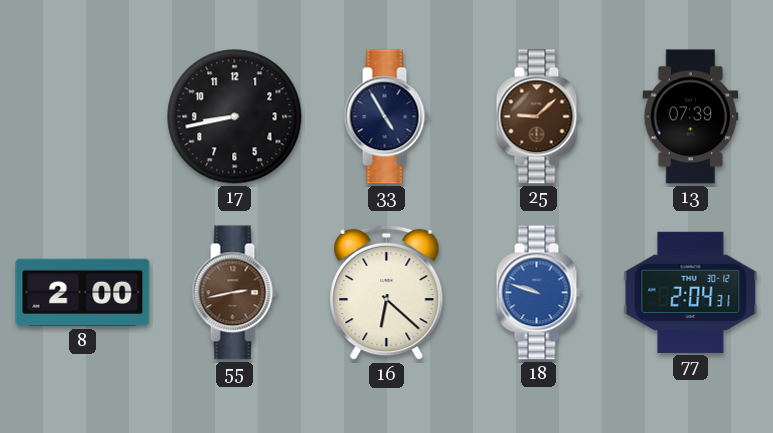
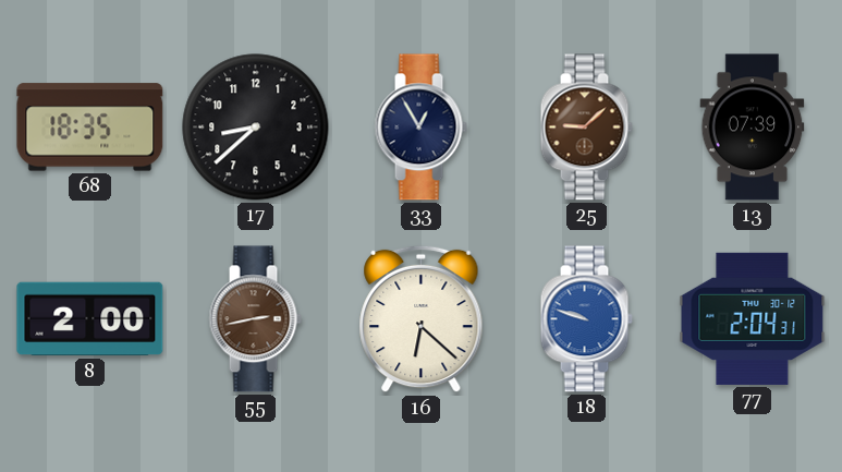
68: none -> 18:35 (90, 128)
17: 8:43 -> 8:38 (256, 128)
33: 4:55 -> 12:55 (420, 128)
